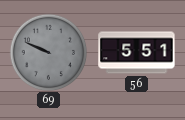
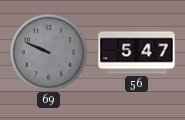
56: 5:51 -> 5:47 (137, 53)
